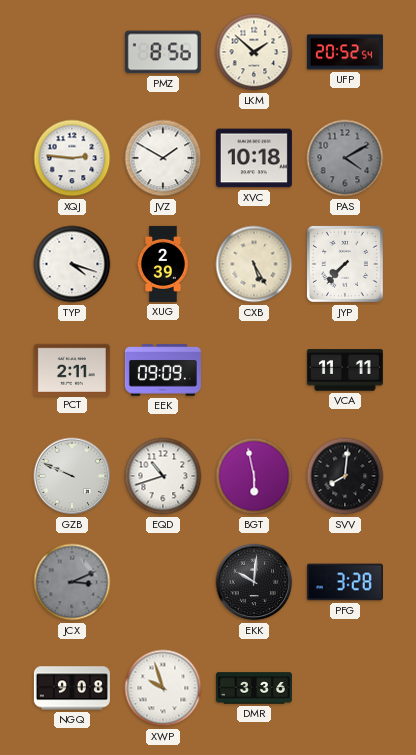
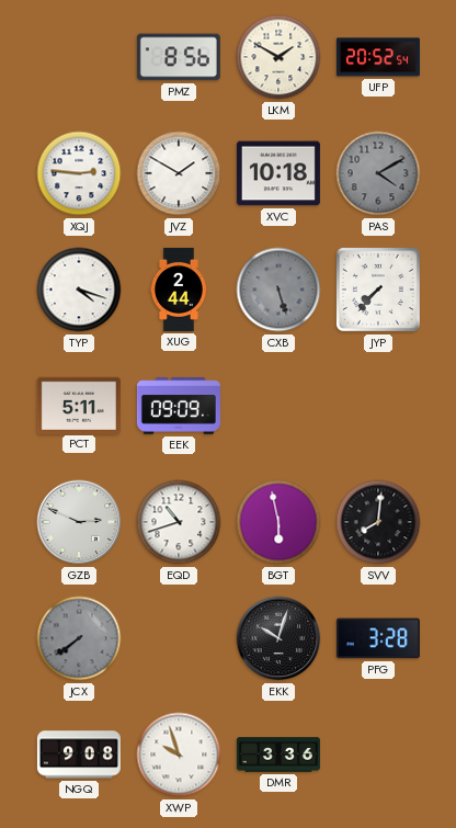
LKM: 1:52 -> 1:50 (278, 57)
XUG: 2:39 -> 2:44 (180, 290)
CXB: 5:25 -> 5:27 (278, 290)
CXB dial: cream -> grey (278, 290)
PCT: 2:11 -> 5:11 (79, 405)
VCA: 11:11 -> none (345, 370)
GZB: 9:49 -> 2:49 (79, 522)
JCX: 3:11 -> 7:39 (79, 638)
EKK: 10:01 -> 10:03 (278, 638)
